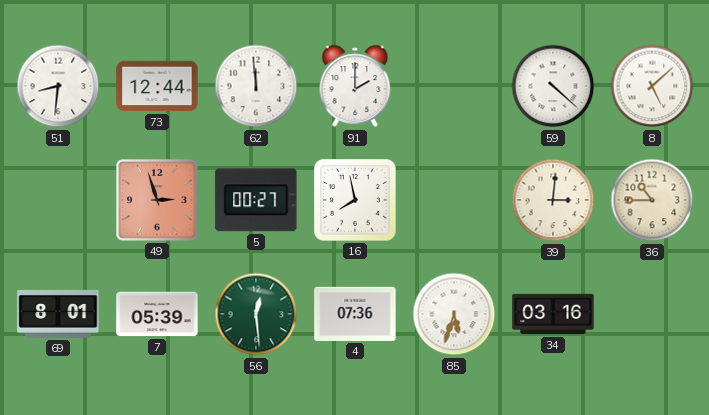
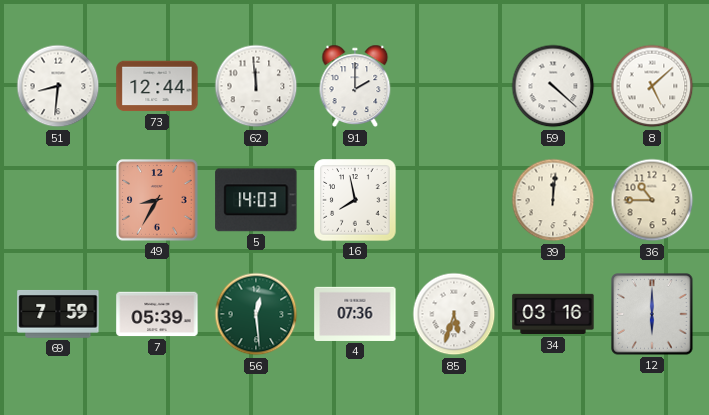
49: 2:57 -> 8:35 (157, 200)
5: 00:27 -> 14:03 (256, 200)
39: 3:01 -> 12:01 (553, 200)
69: 8:01 -> 7:59 (58, 314)
12: none -> 6:00 (652, 314)
